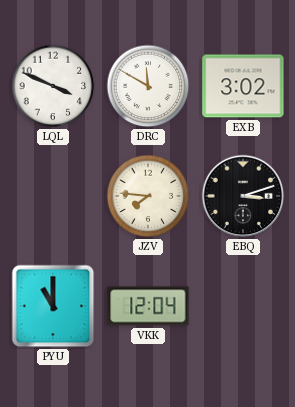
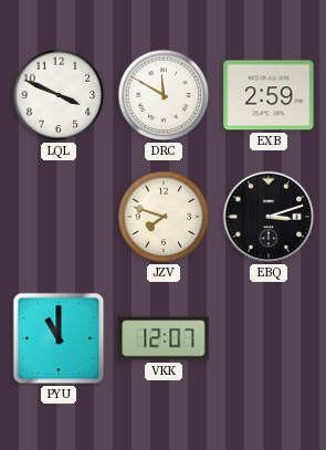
EXB: 3:02 -> 2:59 (269, 95)
JZV: 7:46 -> 7:48 (164, 217)
VKK: 12:04 -> 12:07 (164, 338)
